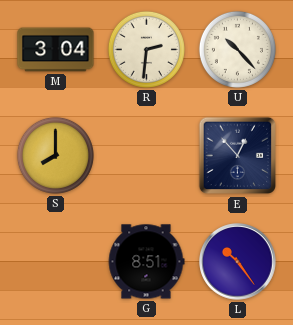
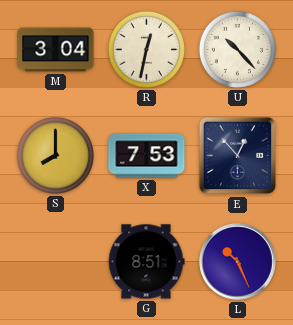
R: 2:31 -> 12:32 (146, 49)
X: none -> 7:53 (147, 156)
L: 10:24 -> 10:26 (238, 262)
